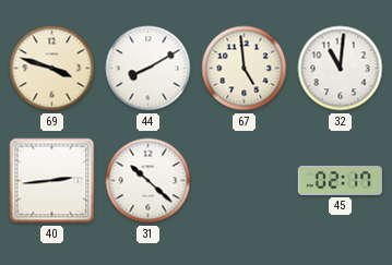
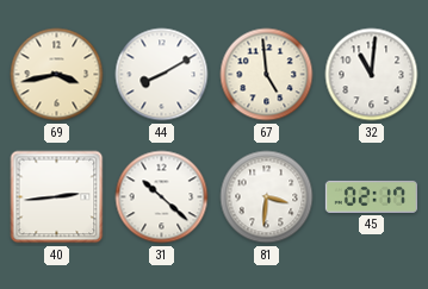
69: 3:48 -> 3:43 (57, 75)
81: none -> 3:31 (267, 197)
